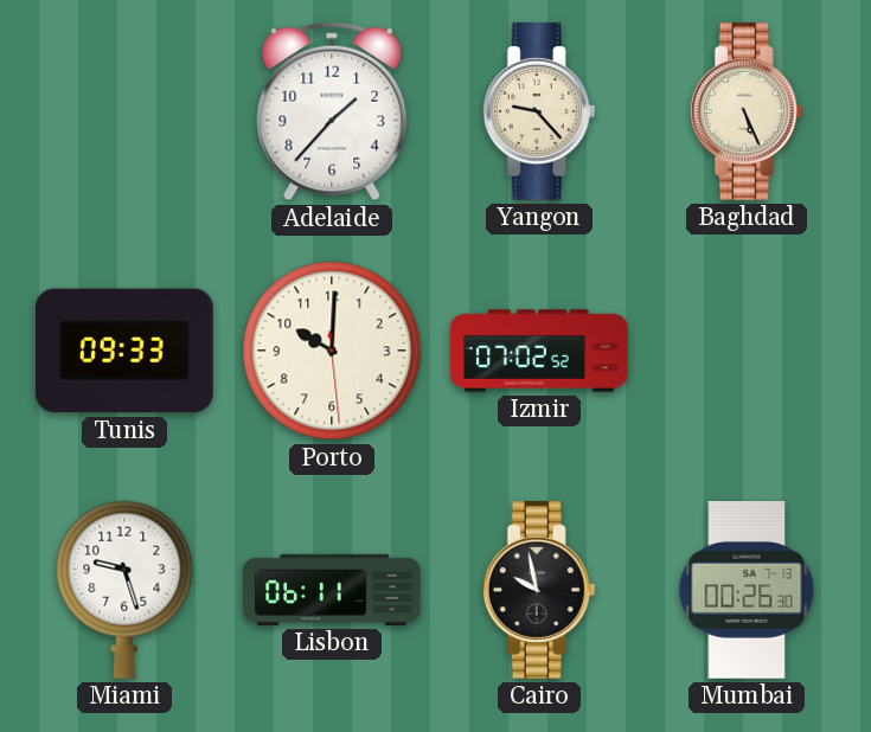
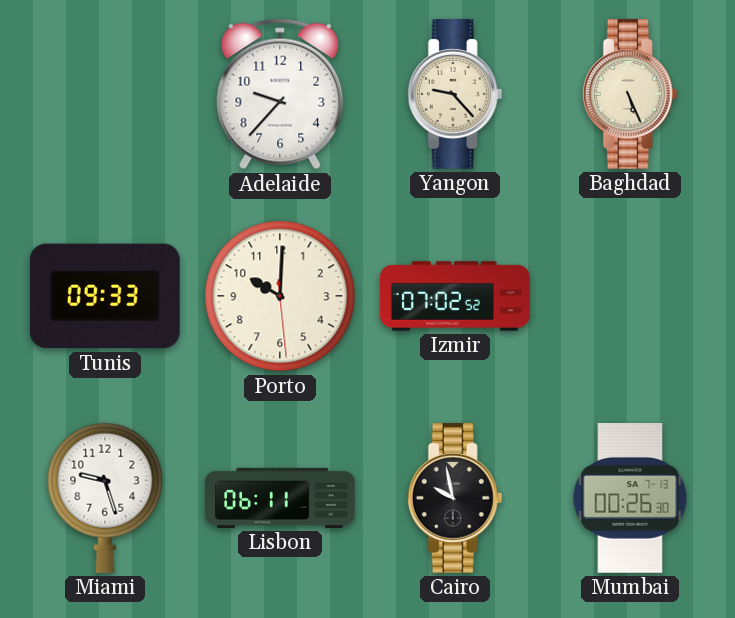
Adelaide: 1:37 -> 9:37 (280, 94)
